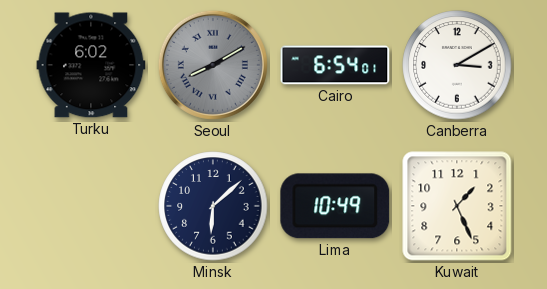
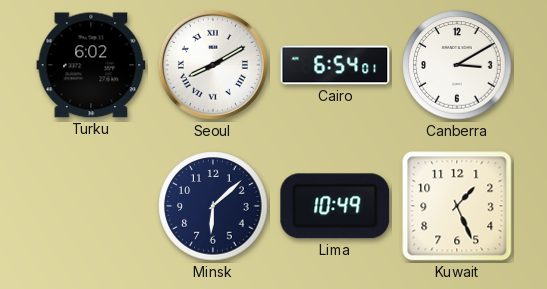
Seoul dial: grey -> white (213, 65)
